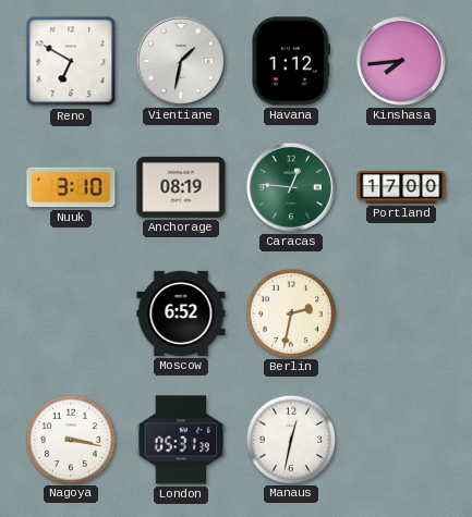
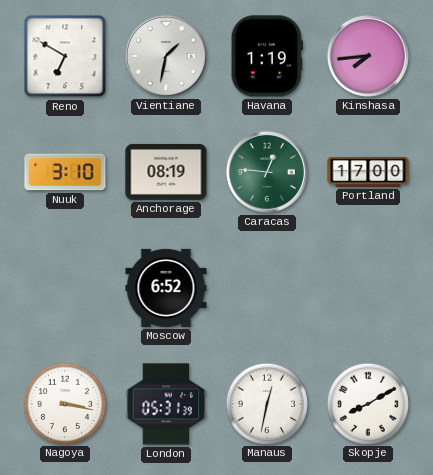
Havana: 1:12 -> 1:19 (267, 56)
Berlin: 2:32 -> none (290, 312)
Skopje: none -> 8:10 (367, 403)
